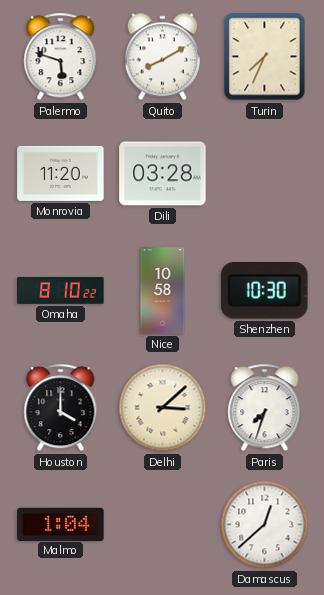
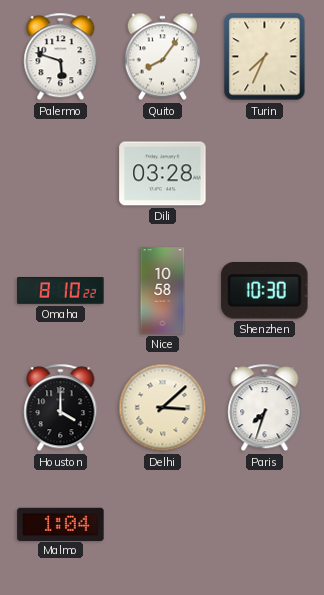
Quito: 8:10 -> 8:06 (162, 57)
Monrovia: 11:20 -> none (61, 173)
Damascus: 12:38 -> none (265, 525)
